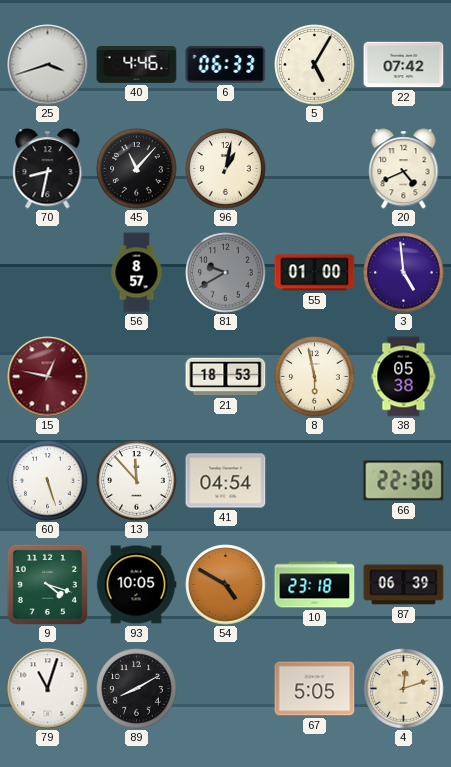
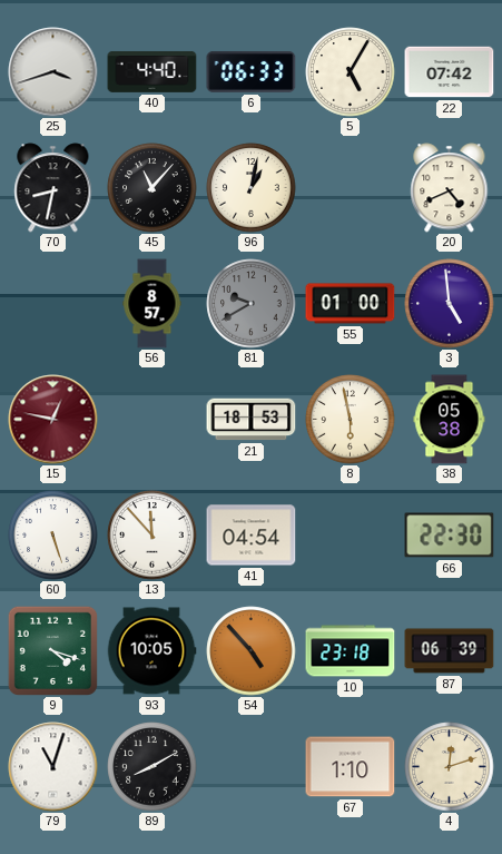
40: 4:46 -> 4:40 (152, 71)
54: 4:50 -> 4:53 (252, 651)
67: 5:05 -> 1:10 (351, 767)
